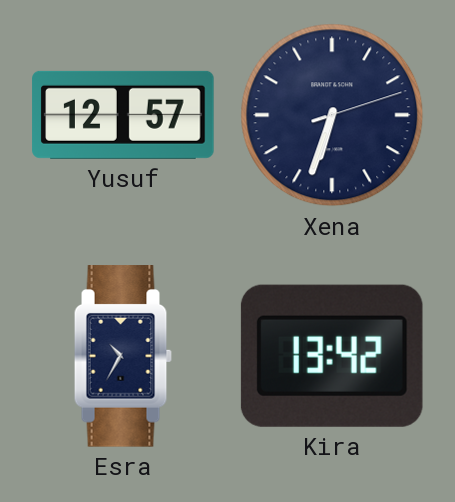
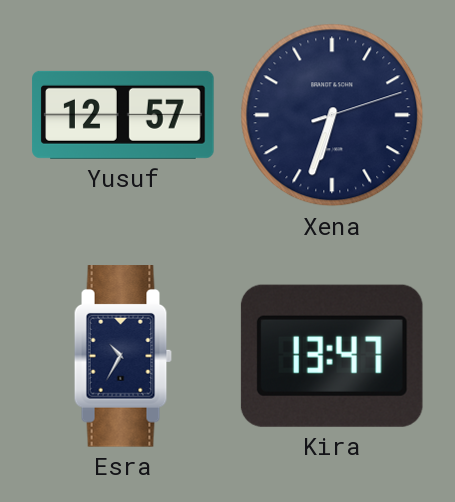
Kira: 13:42 -> 13:47 (332, 356)
